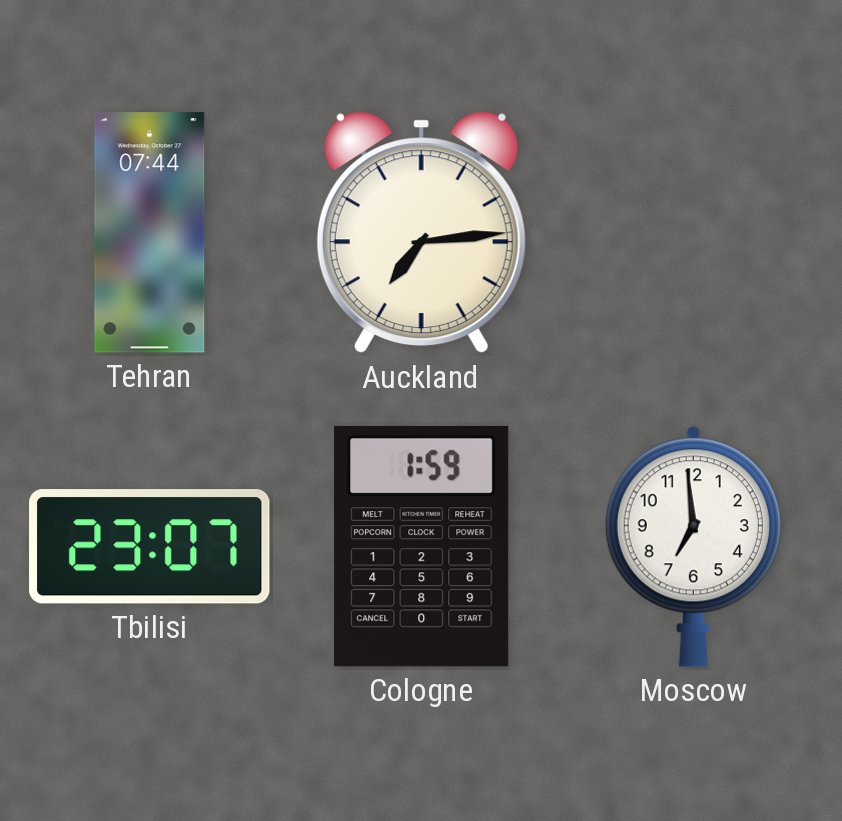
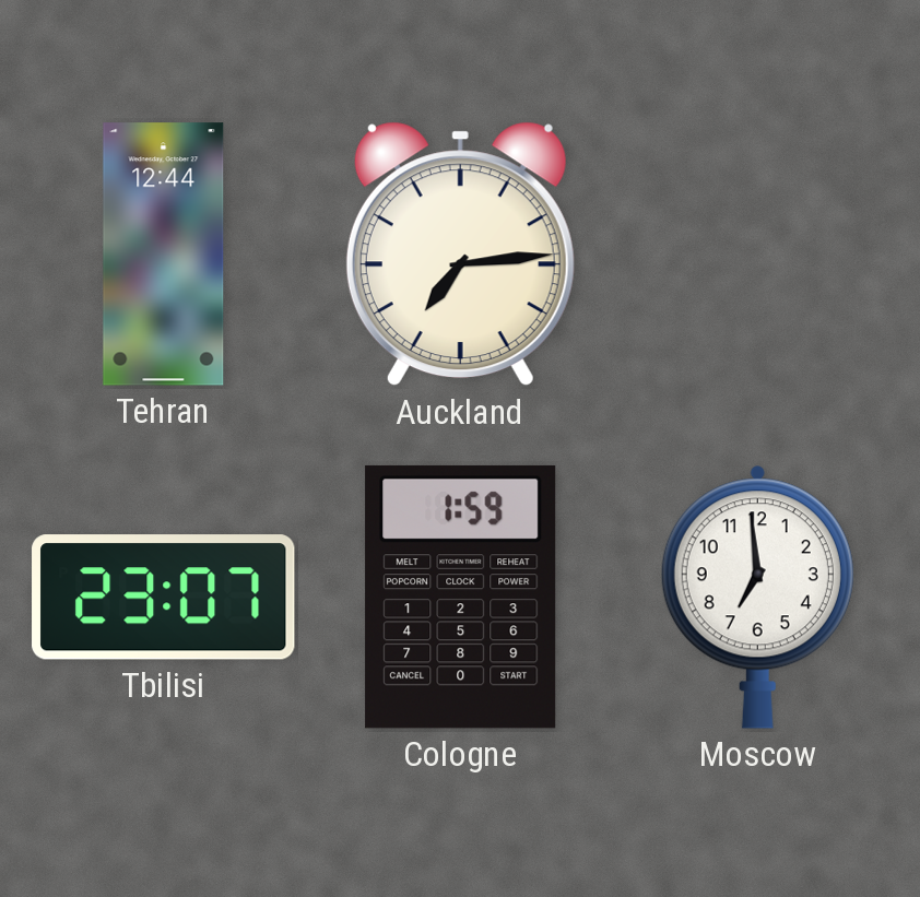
Tehran: 07:44 -> 12:44 (164, 255)
